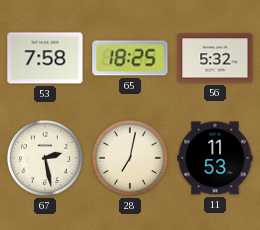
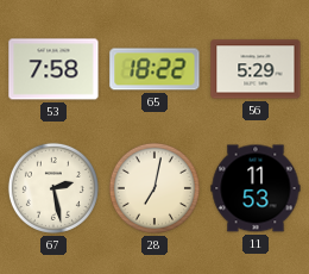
65: 18:25 -> 18:22 (154, 69)
56: 5:32 -> 5:29 (256, 69)
